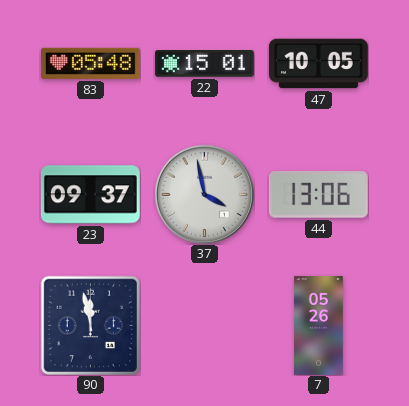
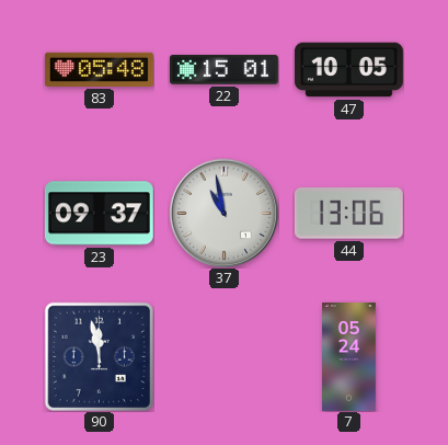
37: 3:58 -> 10:58 (223, 213)
7: 05:26 -> 05:24 (349, 357)
